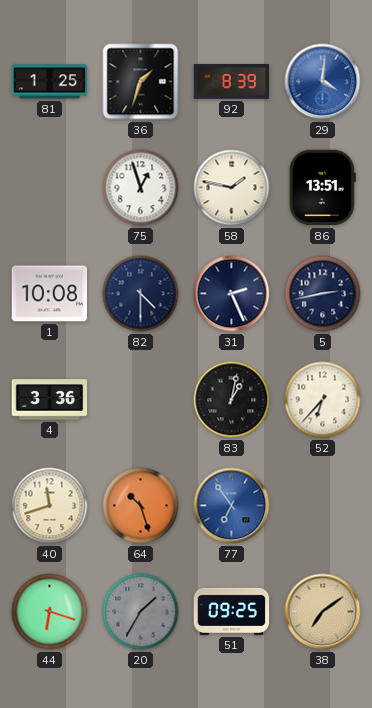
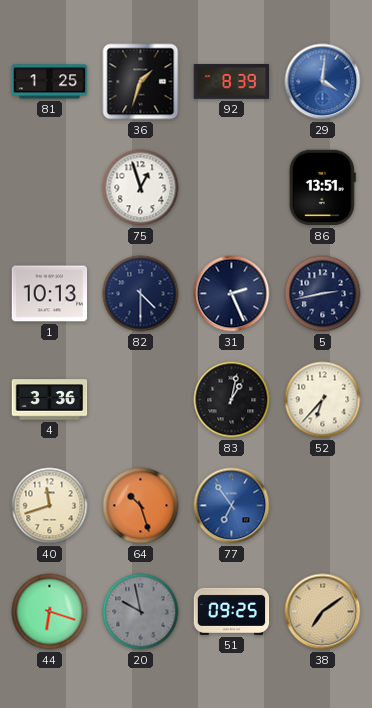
58: 1:47 -> none (232, 188)
1: 10:08 -> 10:13 (50, 294)
20: 1:35 -> 9:58 (141, 612)
